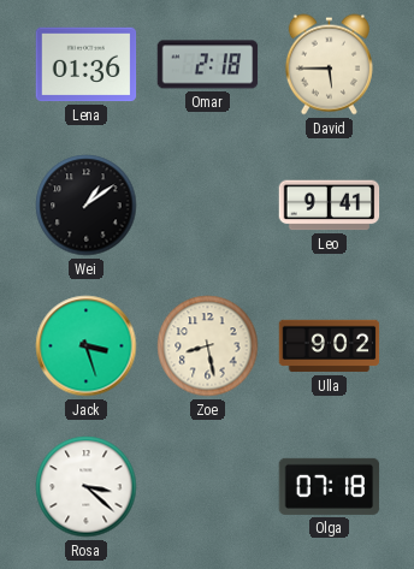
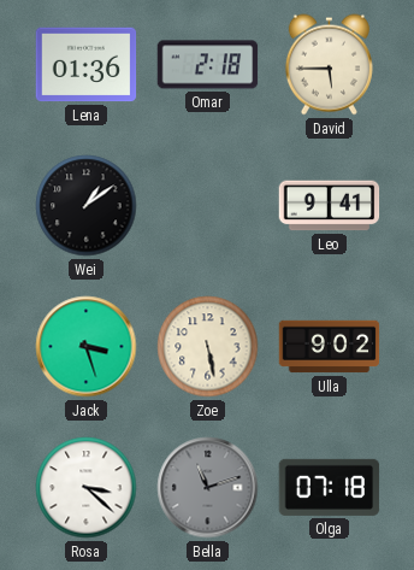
Zoe: 8:28 -> 5:28 (208, 347)
Bella: none -> 11:12 (208, 488)
